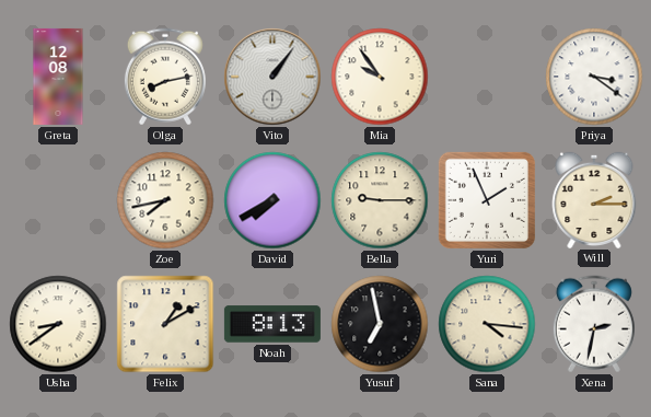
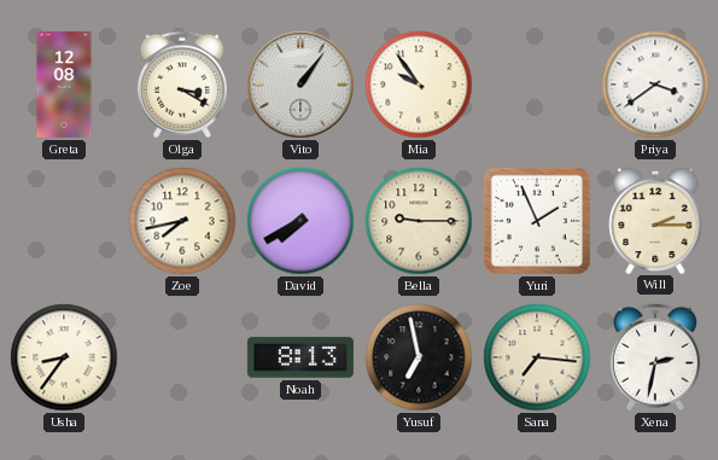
Olga: 8:13 -> 3:20 (182, 85)
Priya: 3:21 -> 3:39 (655, 85)
Usha: 8:39 -> 8:36 (64, 357)
Felix: 1:10 -> none (165, 324)
Sana: 4:16 -> 7:16 (537, 357)
